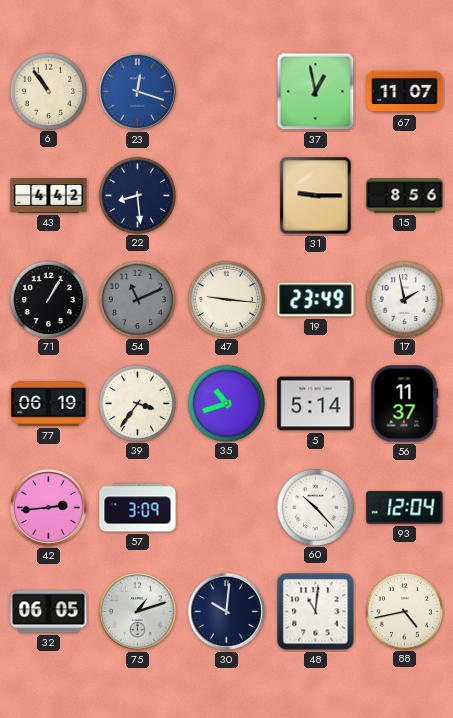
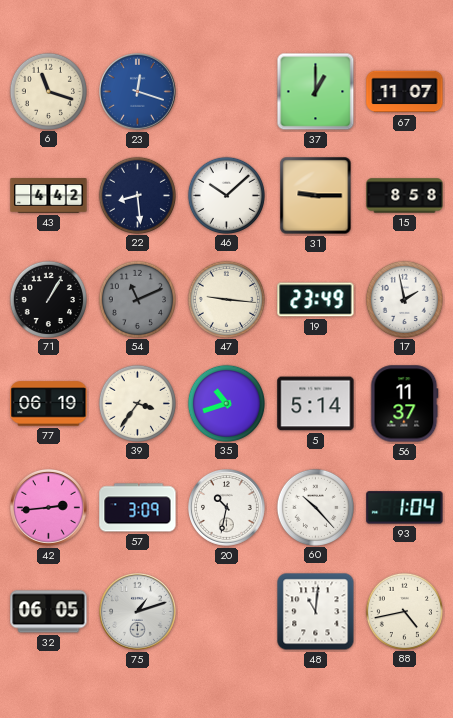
6: 10:54 -> 11:18 (48, 91)
37: 12:58 -> 1:00 (316, 92)
46: none -> 10:08 (226, 195)
15: 8:56 -> 8:58 (405, 196)
20: none -> 10:32 (227, 508)
93: 12:04 -> 1:04 (405, 508)
30: 10:01 -> none (227, 612)
